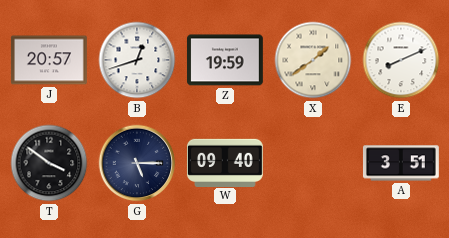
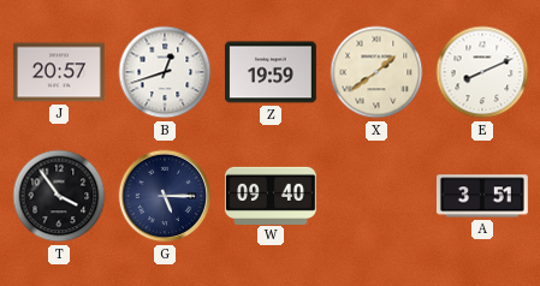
T: 3:51 -> 3:54 (59, 196)
